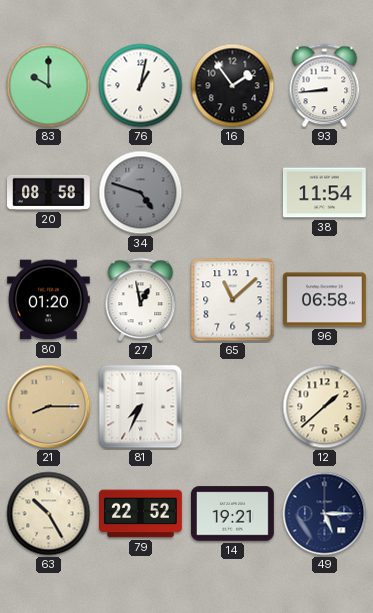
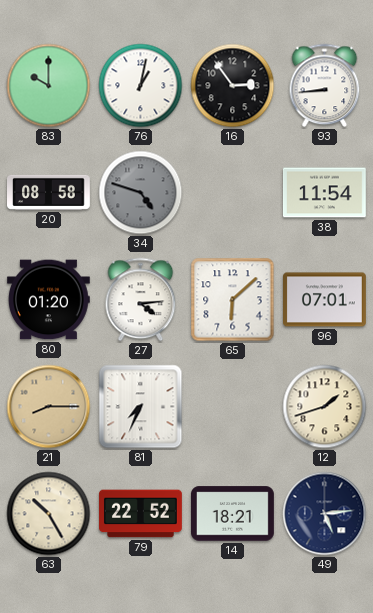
16: 1:54 -> 2:54 (233, 86)
27: 12:58 -> 4:14 (141, 300)
65: 11:08 -> 6:08 (233, 300)
96: 06:58 -> 07:01 (325, 300)
12: 1:38 -> 1:42 (325, 407)
14: 19:21 -> 18:21 (233, 514)
49: 5:15 -> 5:14 (325, 514)
